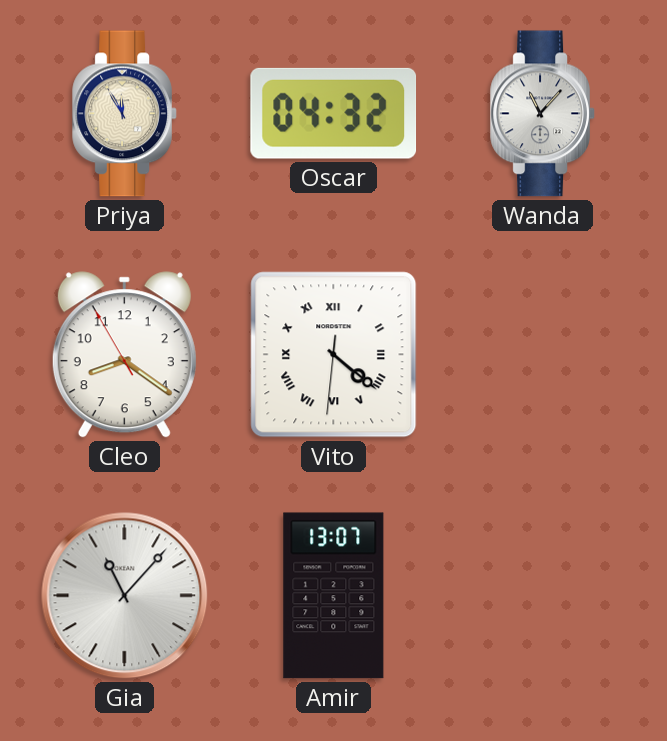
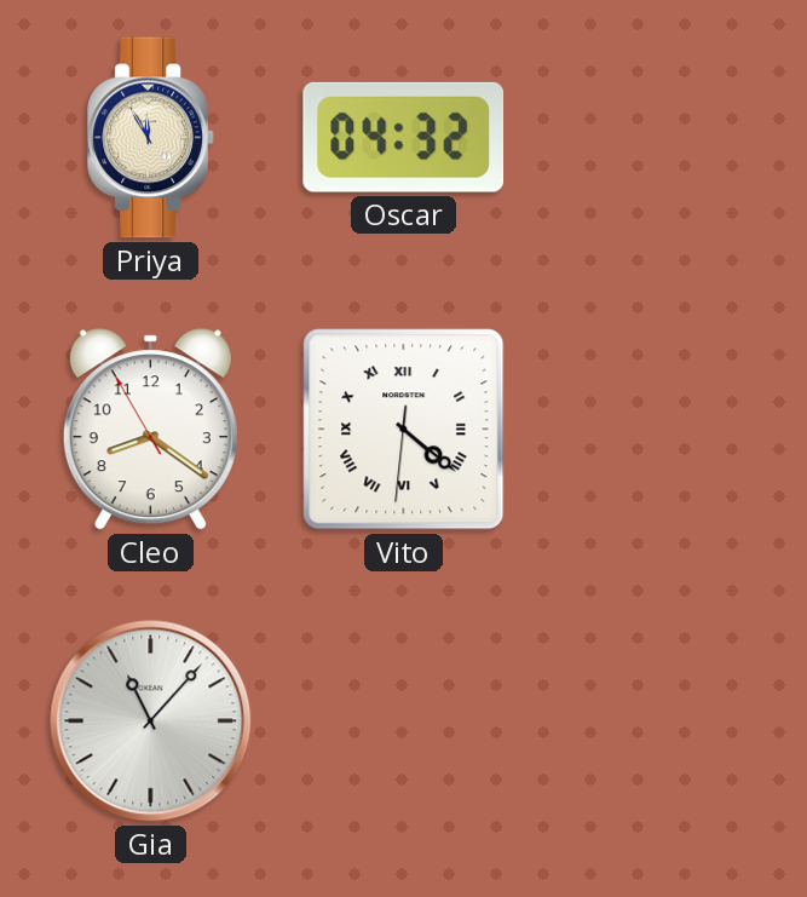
Wanda: 11:07 -> none (543, 114)
Amir: 13:07 -> none (334, 596)
